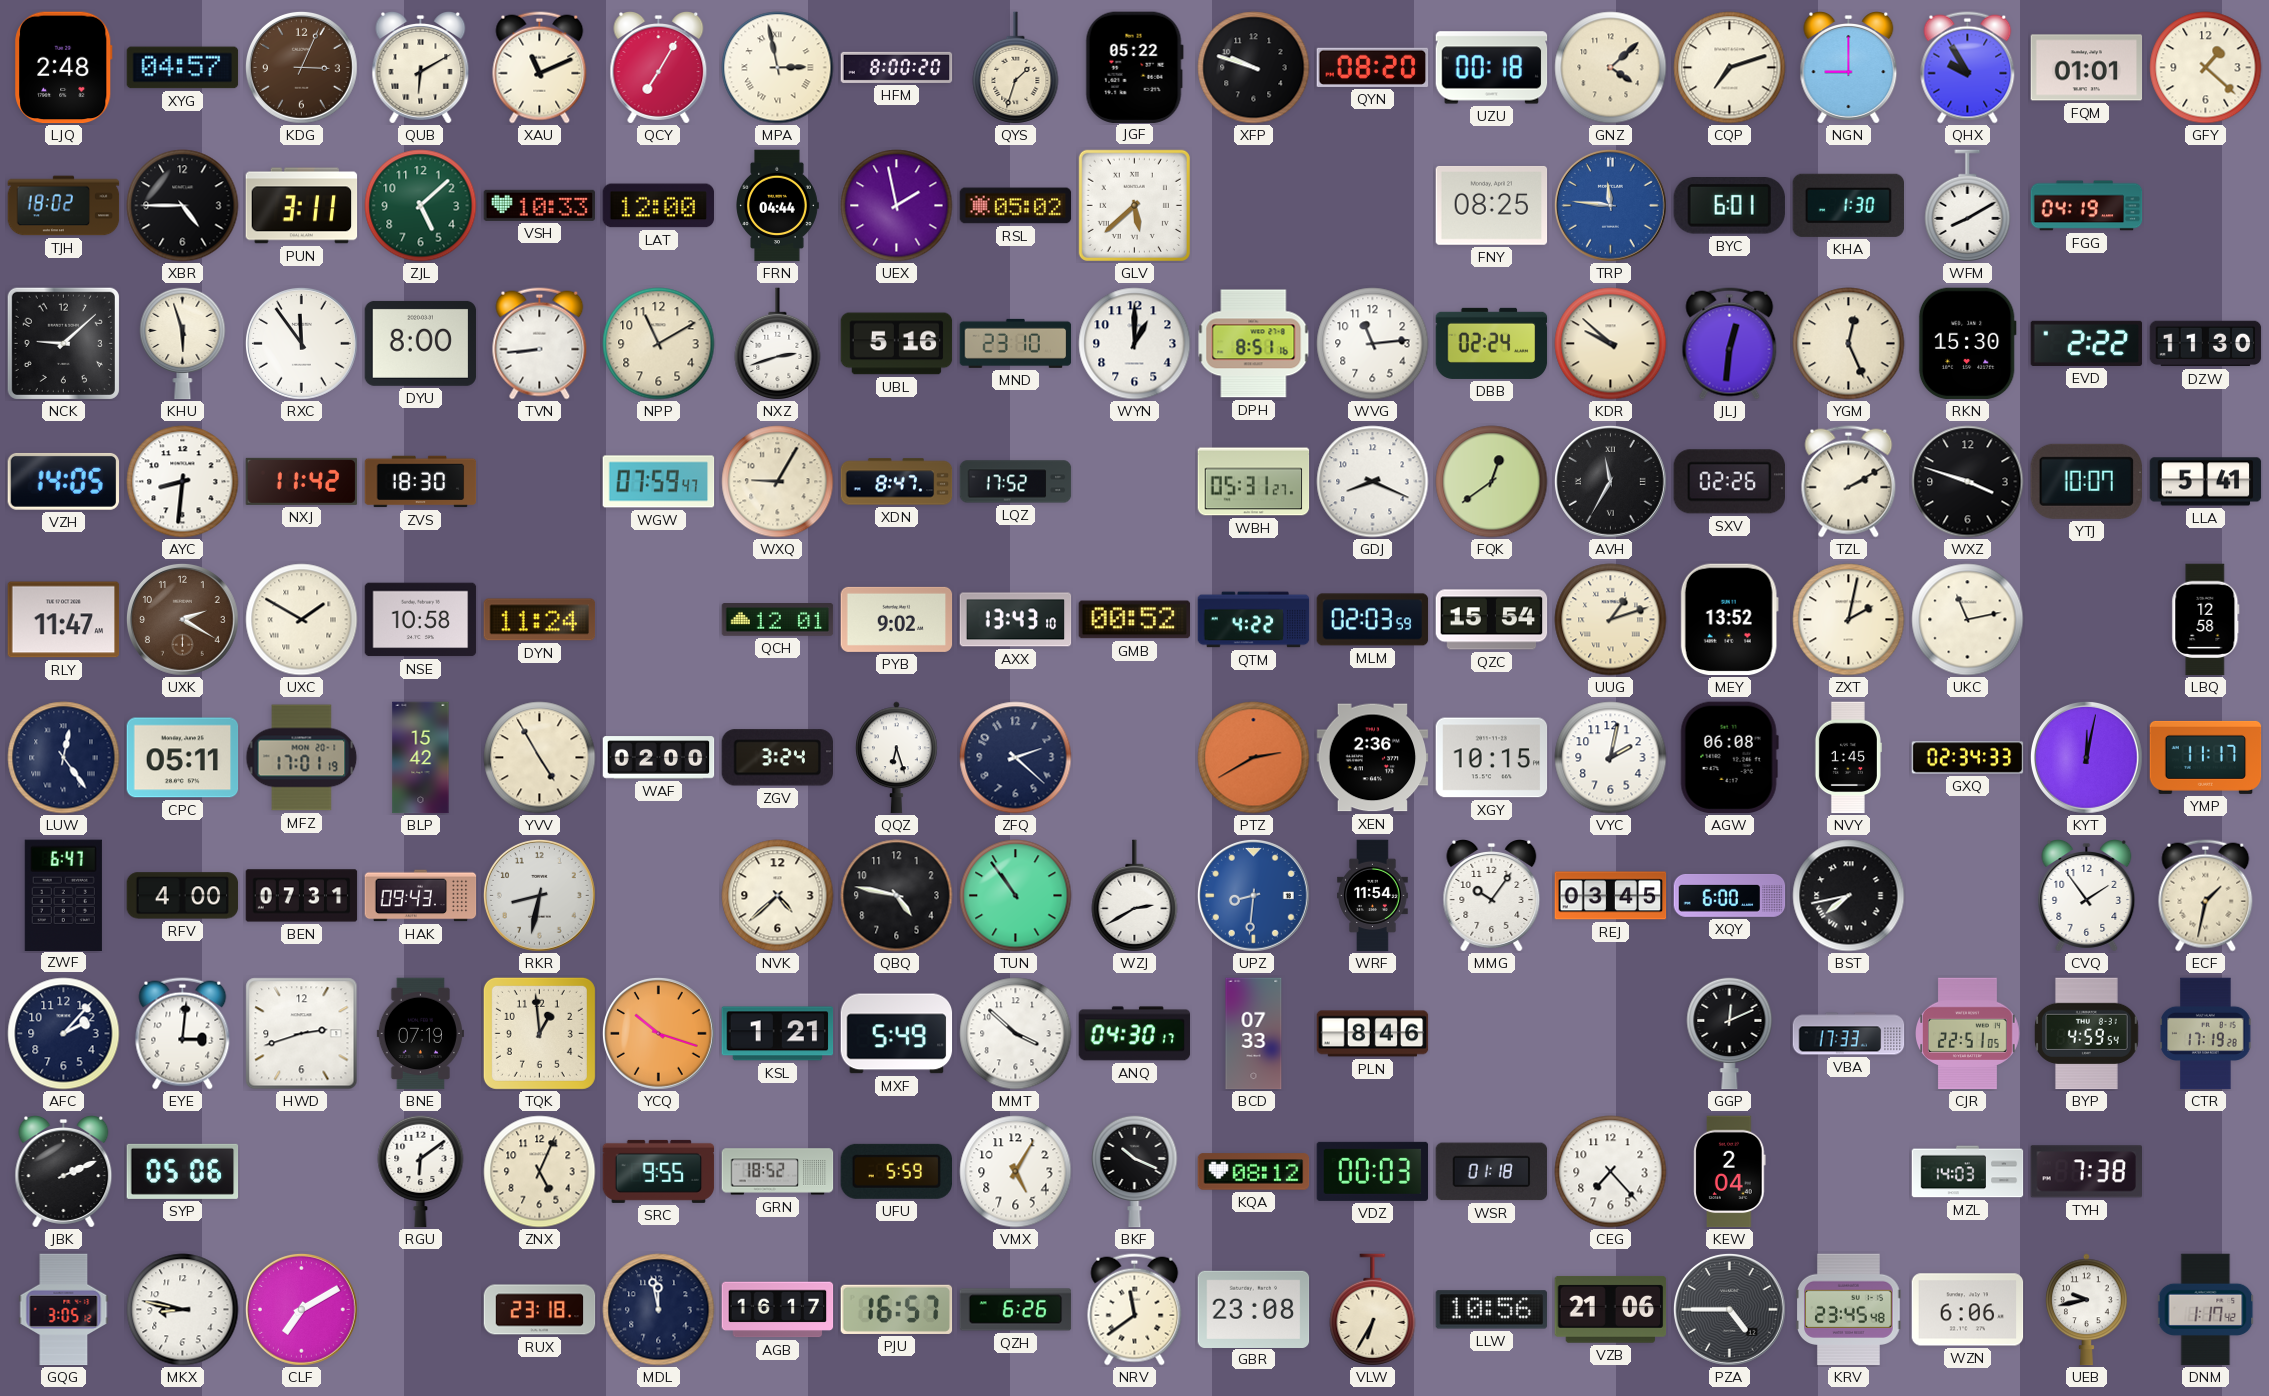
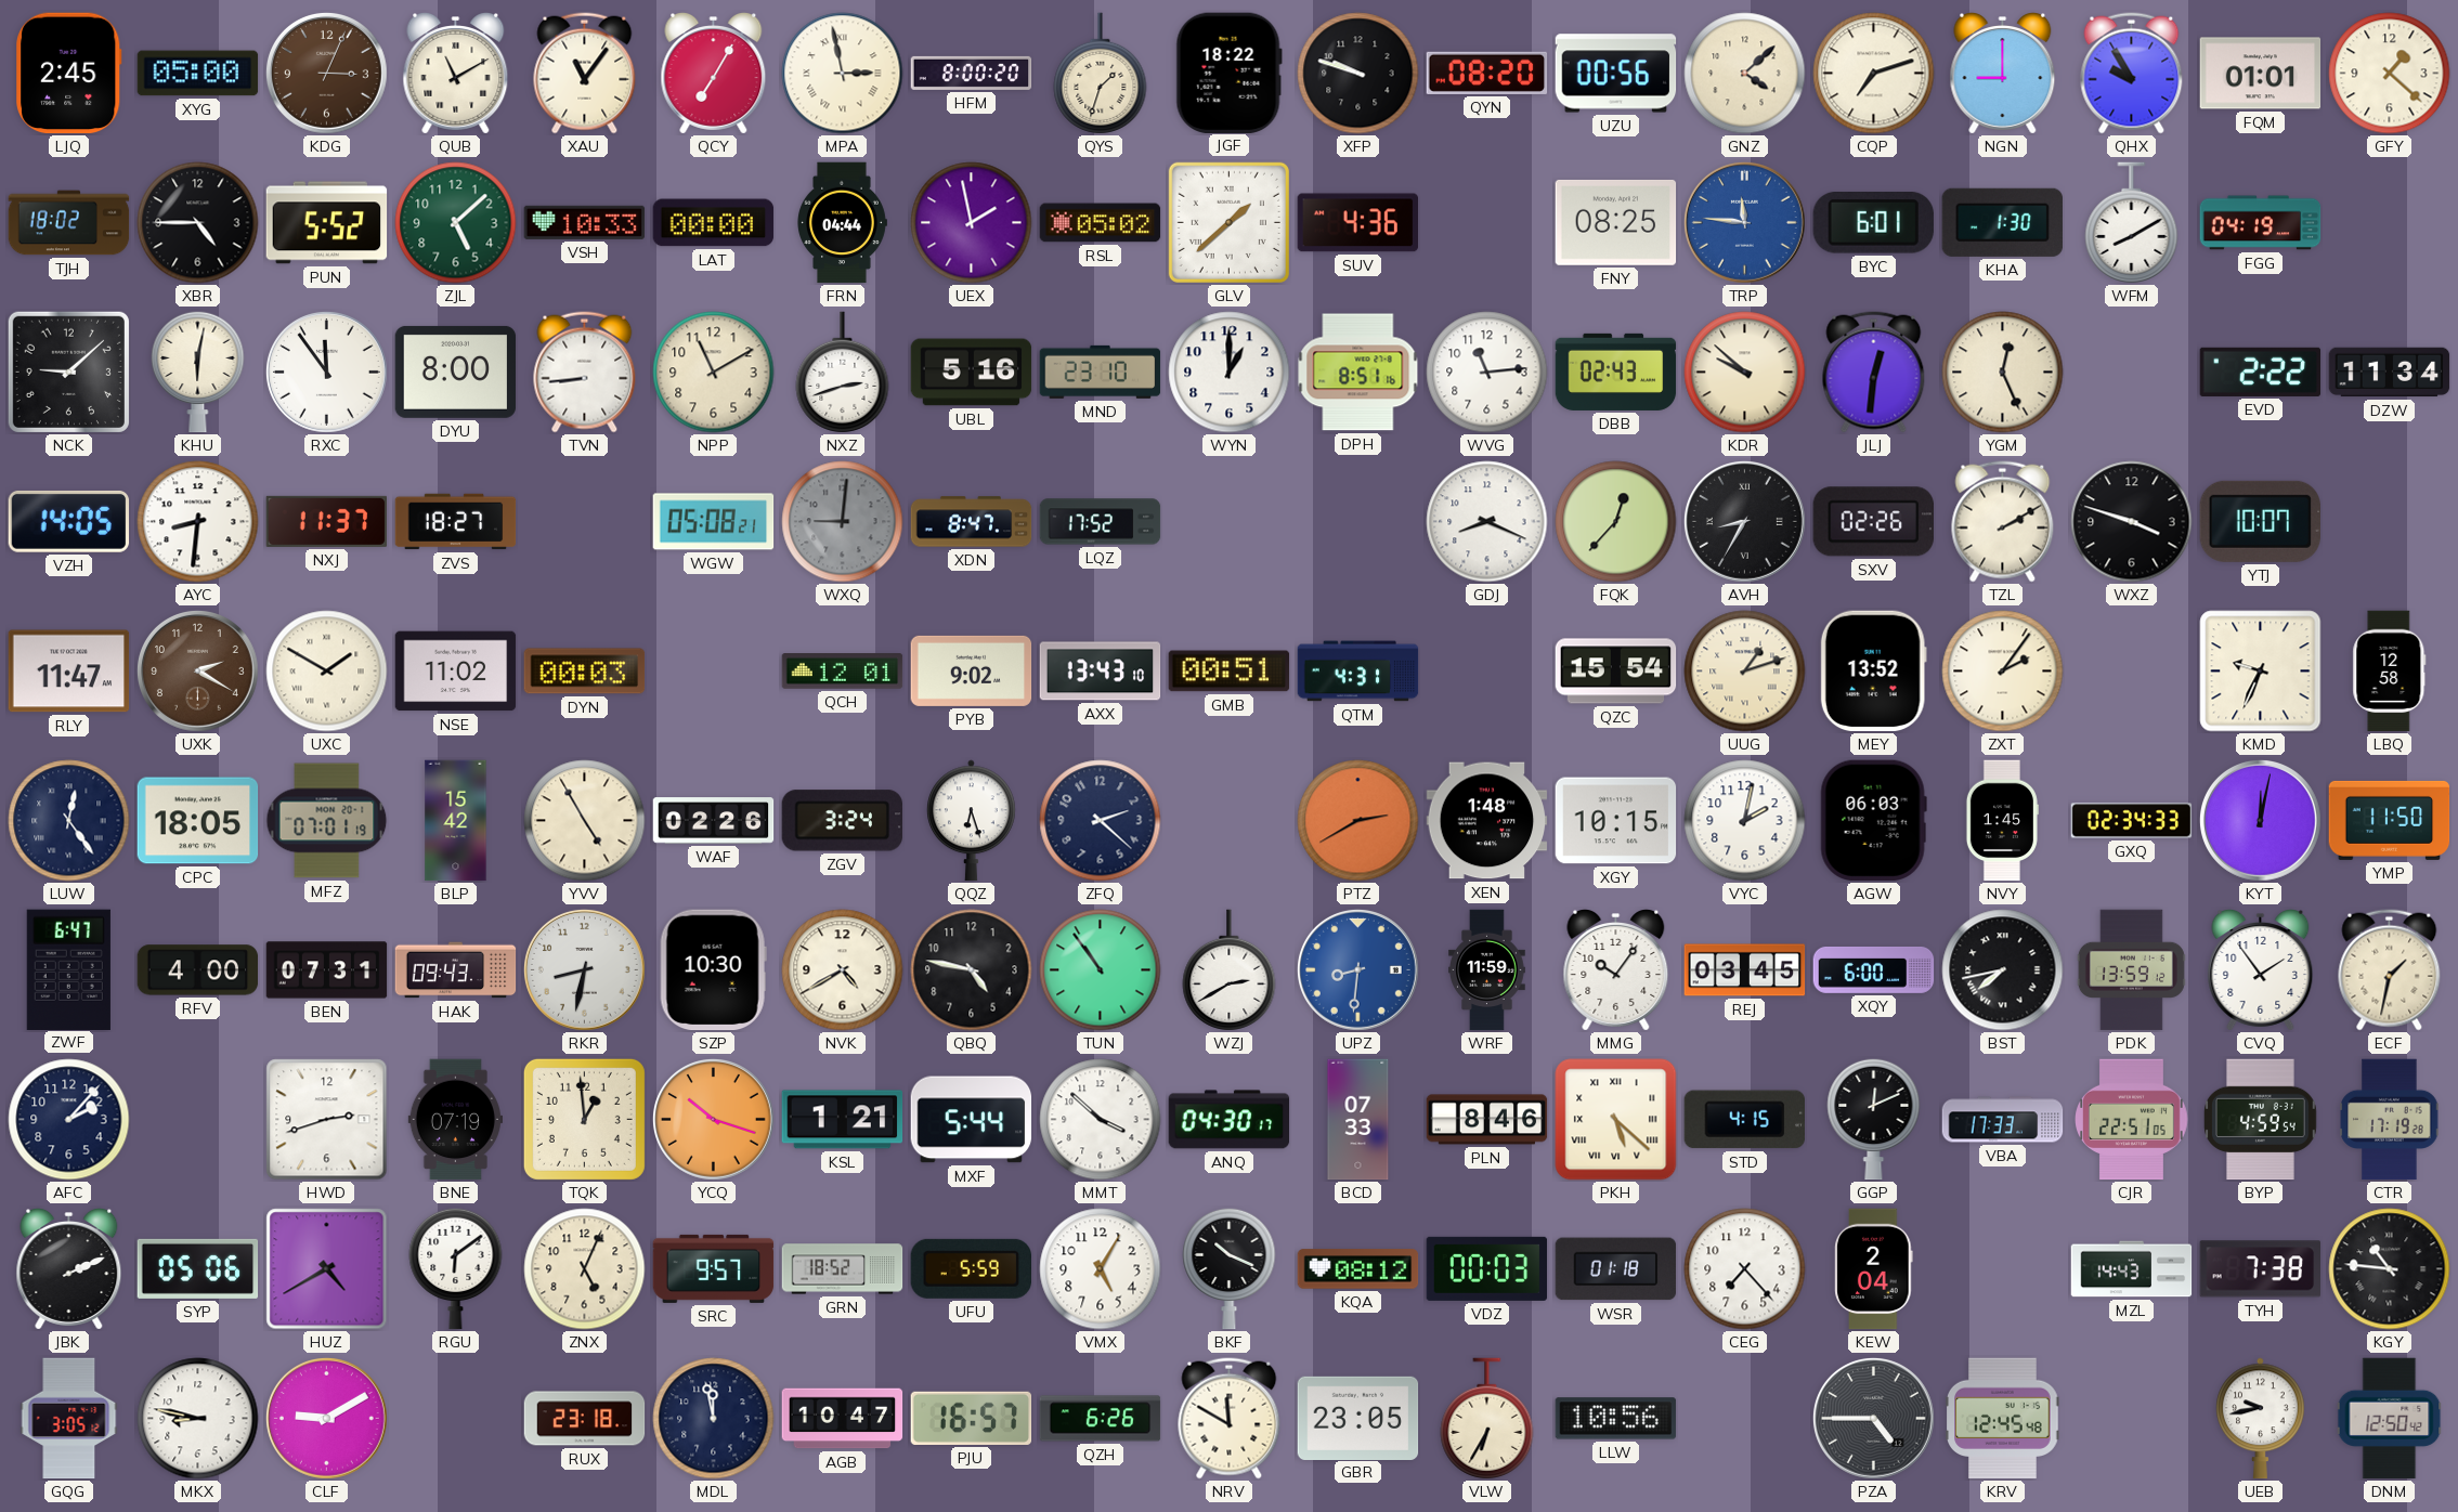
LJQ: 2:48 -> 2:45 (69, 74)
XYG: 04:57 -> 05:00 (198, 74)
QUB: 6:10 -> 11:10 (456, 74)
XAU: 11:11 -> 11:06 (585, 74)
JGF: 05:22 -> 18:22 (1228, 73)
UZU: 00:18 -> 00:56 (1616, 74)
PUN: 3:11 -> 5:52 (327, 223)
LAT: 12:00 -> 00:00 (714, 223)
GLV: 5:38 -> 1:38 (1228, 222)
SUV: none -> 4:36 (1357, 223)
KHU: 5:57 -> 6:02 (198, 372)
DBB: 02:24 -> 02:43 (1616, 372)
RKN: 15:30 -> none (1967, 344)
DZW: 11:30 -> 11:34 (2390, 373)
NXJ: 11:42 -> 11:37 (327, 521)
ZVS: 18:30 -> 18:27 (456, 522)
WGW: 07:59 -> 05:08 (714, 522)
WXQ: 9:05 -> 9:01 (843, 522)
WXQ dial: cream -> grey (843, 522)
WBH: 05:31 -> none (1254, 482)
FQK: 12:39 -> 12:37 (1616, 522)
AVH: 11:35 -> 8:35 (1745, 522)
LLA: 5:41 -> none (2206, 482)
NSE: 10:58 -> 11:02 (456, 672)
DYN: 11:24 -> 00:03 (585, 672)
GMB: 00:52 -> 00:51 (1230, 672)
QTM: 4:22 -> 4:31 (1358, 672)
MLM: 02:03 -> none (1373, 620)
ZXT: 2:02 -> 2:06 (2003, 672)
UKC: 11:13 -> none (1968, 620)
KMD: none -> 9:34 (2261, 672)
CPC: 05:11 -> 18:05 (198, 821)
MFZ: 17:01 -> 07:01 (327, 821)
WAF: 02:00 -> 02:26 (714, 821)
XEN: 2:36 -> 1:48 (1487, 821)
AGW: 06:08 -> 06:03 (1873, 821)
YMP: 11:17 -> 11:50 (2390, 820)
SZP: none -> 10:30 (713, 970)
NVK: 4:38 -> 4:40 (843, 970)
WRF: 11:54 -> 11:59 (1487, 970)
PDK: none -> 13:59 (2131, 970)
EYE: 3:01 -> none (183, 1034)
MXF: 5:49 -> 5:44 (972, 1120)
PKH: none -> 5:22 (1616, 1120)
STD: none -> 4:15 (1744, 1120)
HUZ: none -> 4:40 (327, 1269)
SRC: 9:55 -> 9:57 (714, 1268)
MZL: 14:03 -> 14:43 (2132, 1269)
KGY: none -> 10:46 (2390, 1269)
CLF: 7:10 -> 9:10 (327, 1419)
AGB: 16:17 -> 10:47 (843, 1419)
NRV: 11:39 -> 11:50 (1230, 1419)
GBR: 23:08 -> 23:05 (1358, 1418)
VZB: 21:06 -> none (1611, 1309)
KRV: 23:45 -> 12:45 (2003, 1419)
WZN: 6:06 -> none (1968, 1310)
DNM: 1:17 -> 12:50 (2390, 1419)
